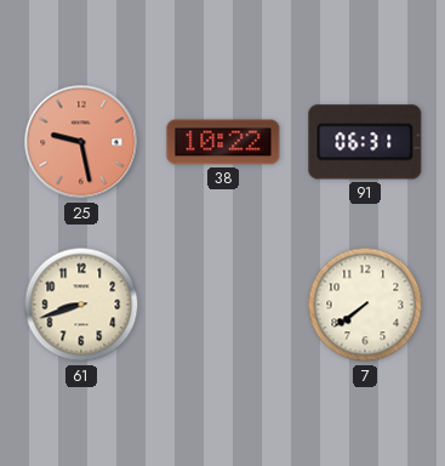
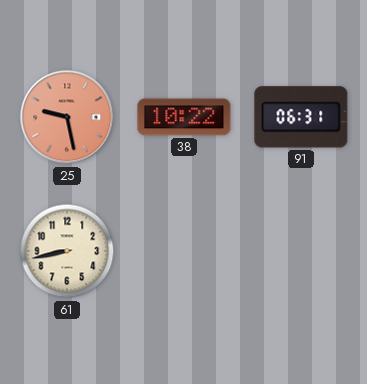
61: 8:42 -> 8:43 (67, 251)
7: 7:39 -> none (365, 305)
